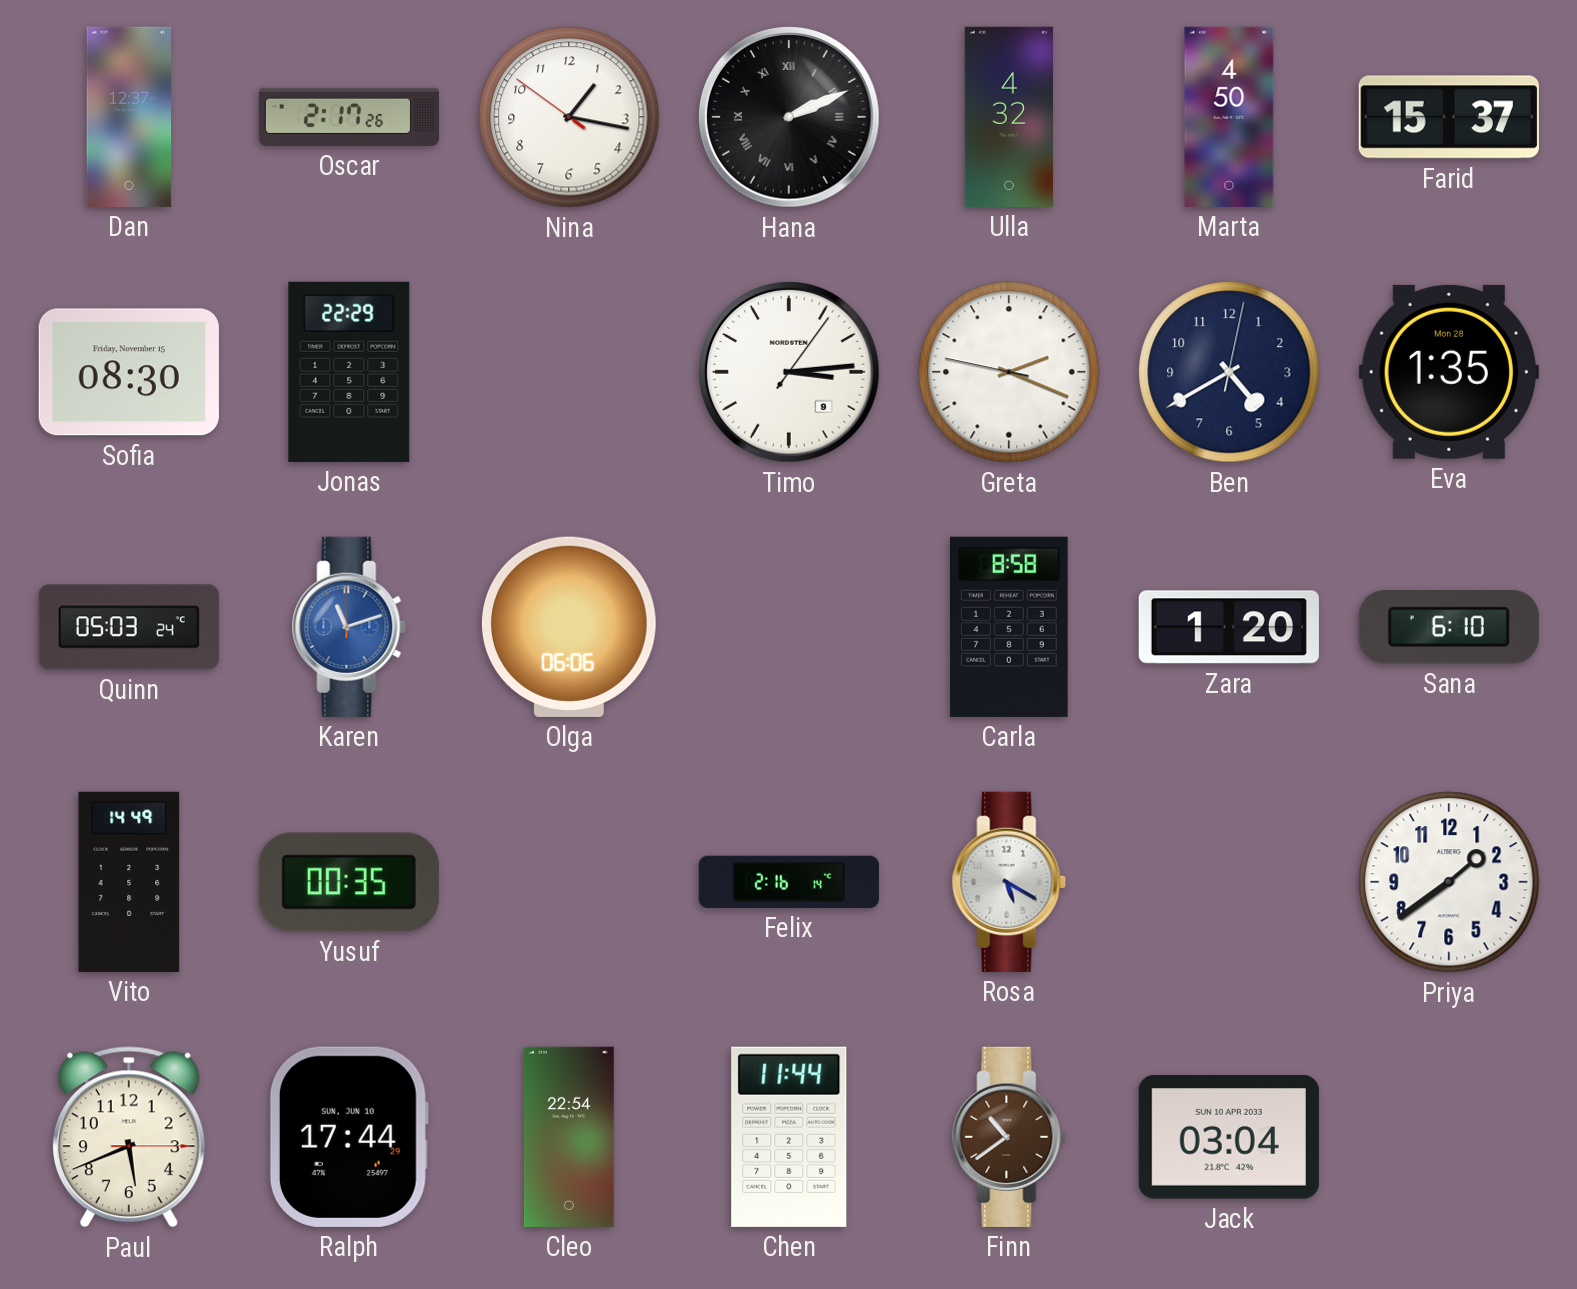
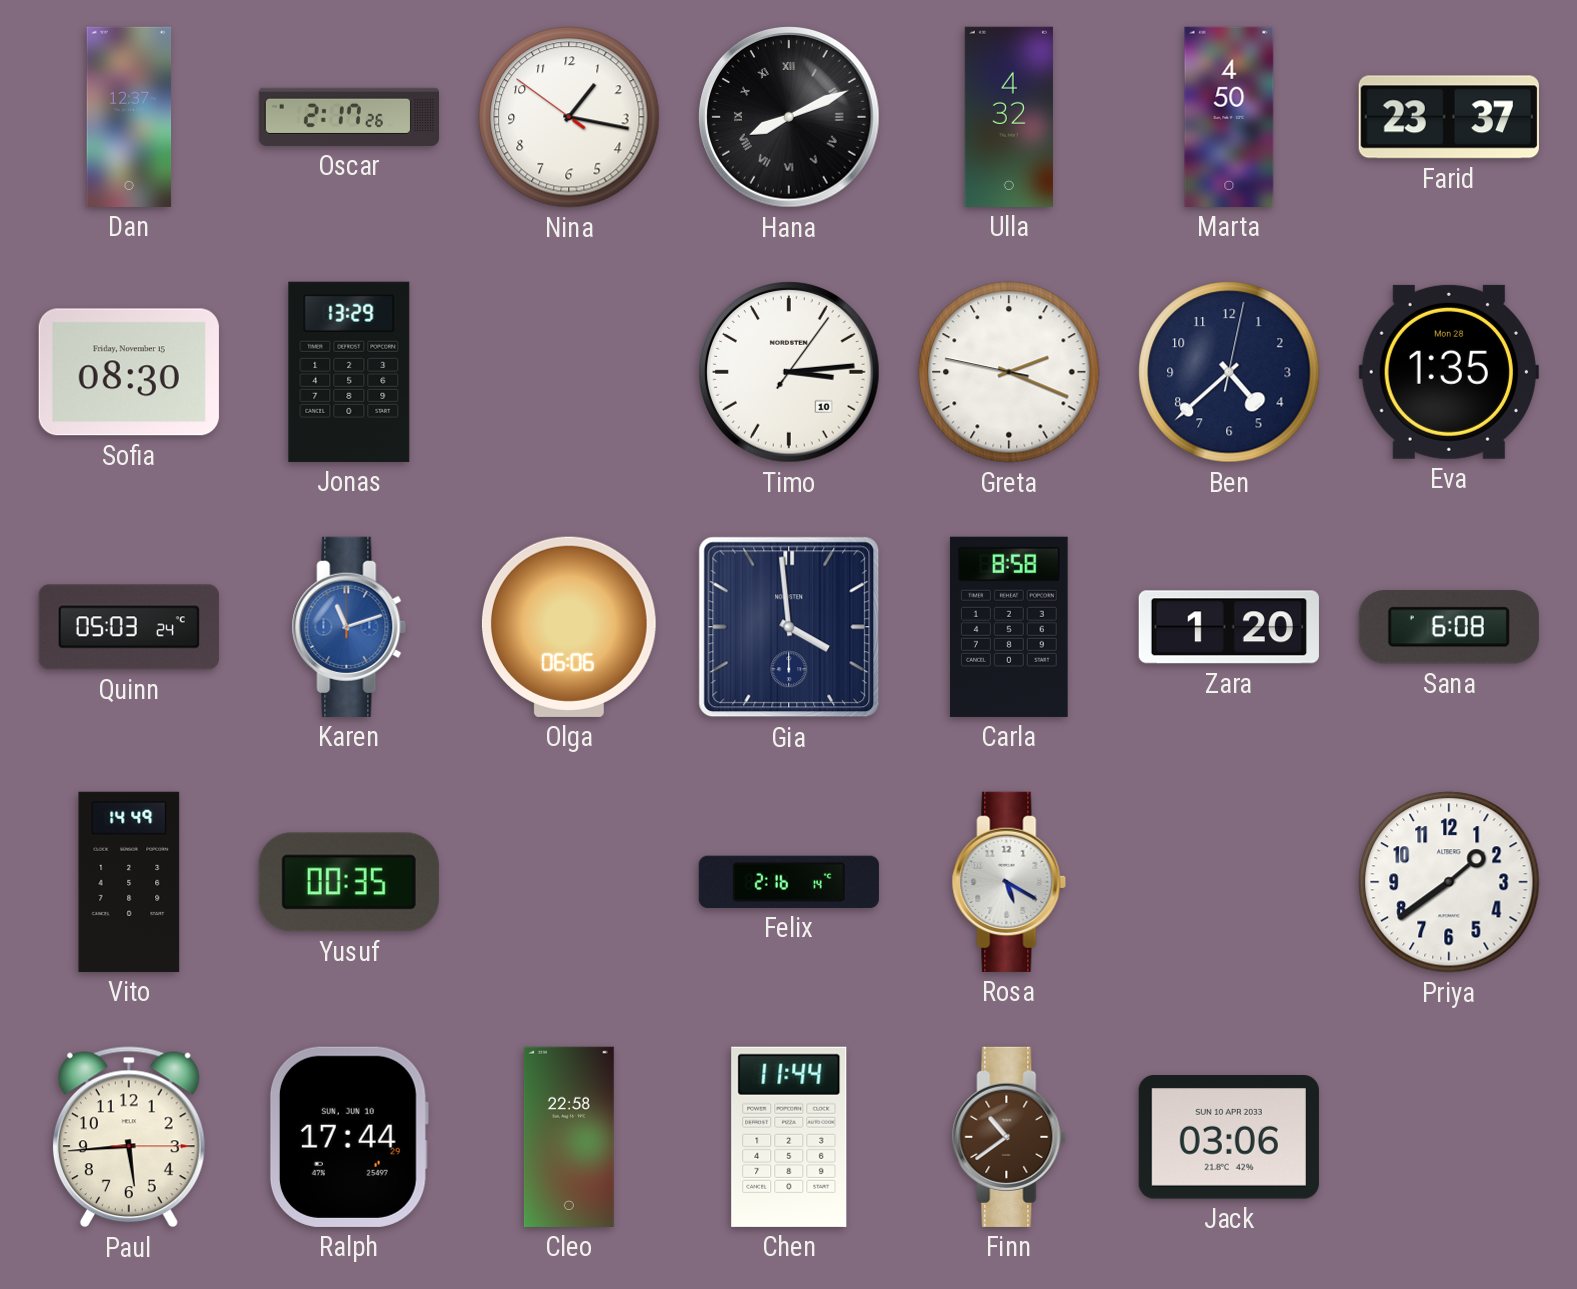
Hana: 2:11 -> 8:11 (789, 117)
Farid: 15:37 -> 23:37 (1449, 117)
Jonas: 22:29 -> 13:29 (349, 372)
Timo date: 9 -> 10 (789, 372)
Ben: 4:40 -> 4:38 (1229, 372)
Gia: none -> 3:59 (789, 627)
Sana: 6:10 -> 6:08 (1449, 627)
Paul: 5:41 -> 5:44 (129, 1137)
Cleo: 22:54 -> 22:58 (569, 1137)
Jack: 03:04 -> 03:06 (1229, 1137)
